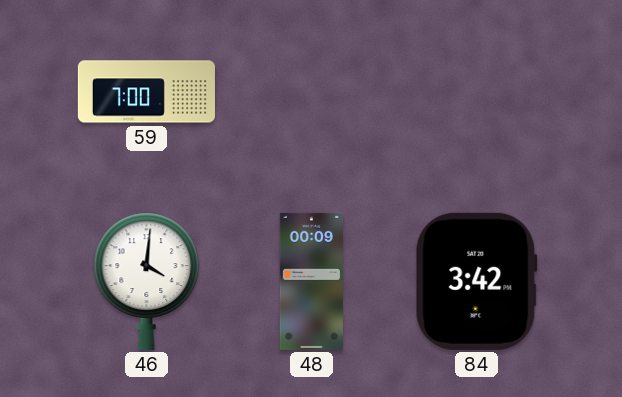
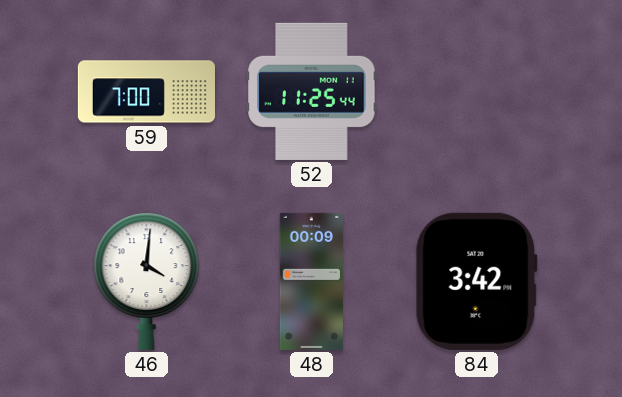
52: none -> 11:25 (312, 91)
